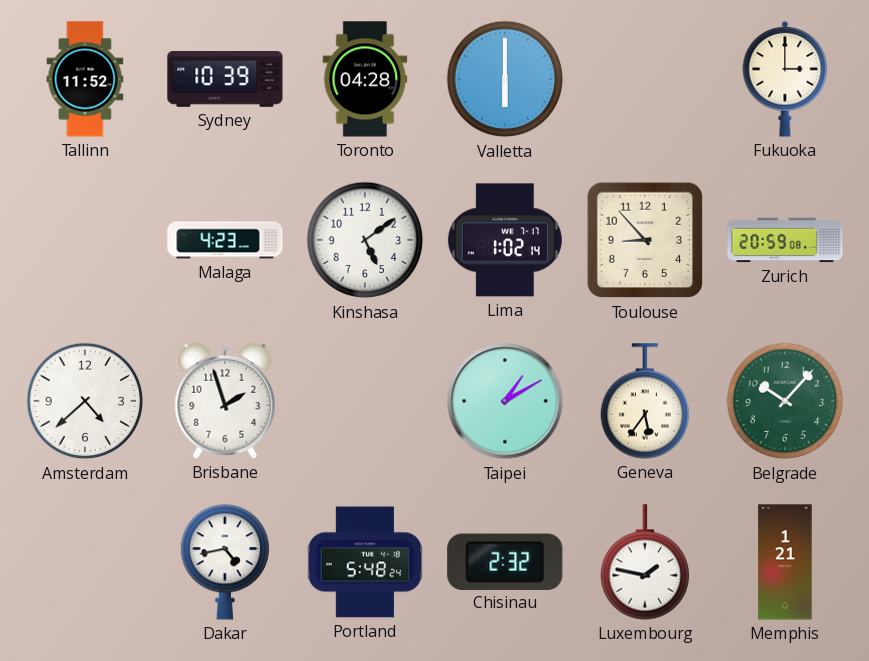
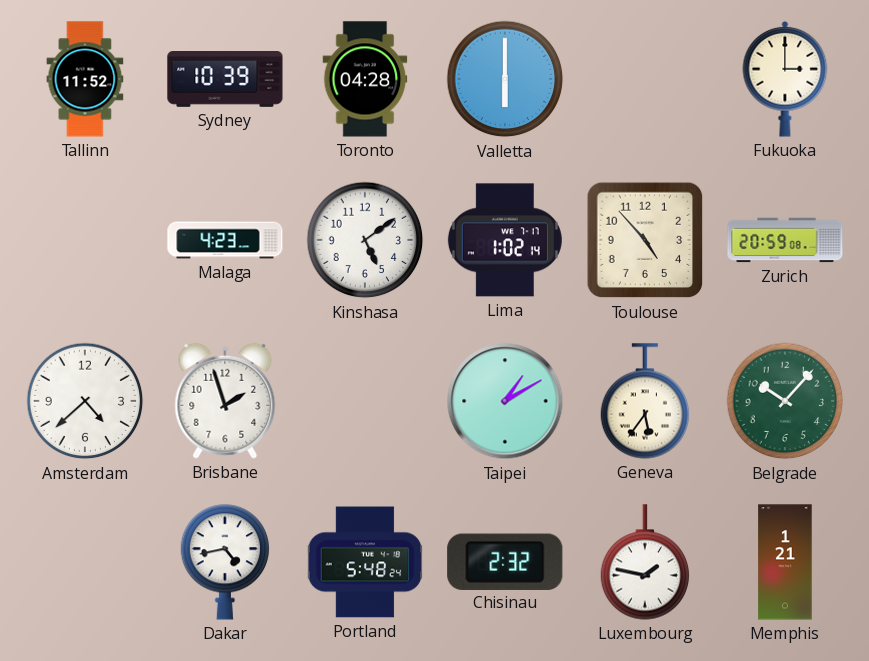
Toulouse: 8:53 -> 4:53 (645, 240)
